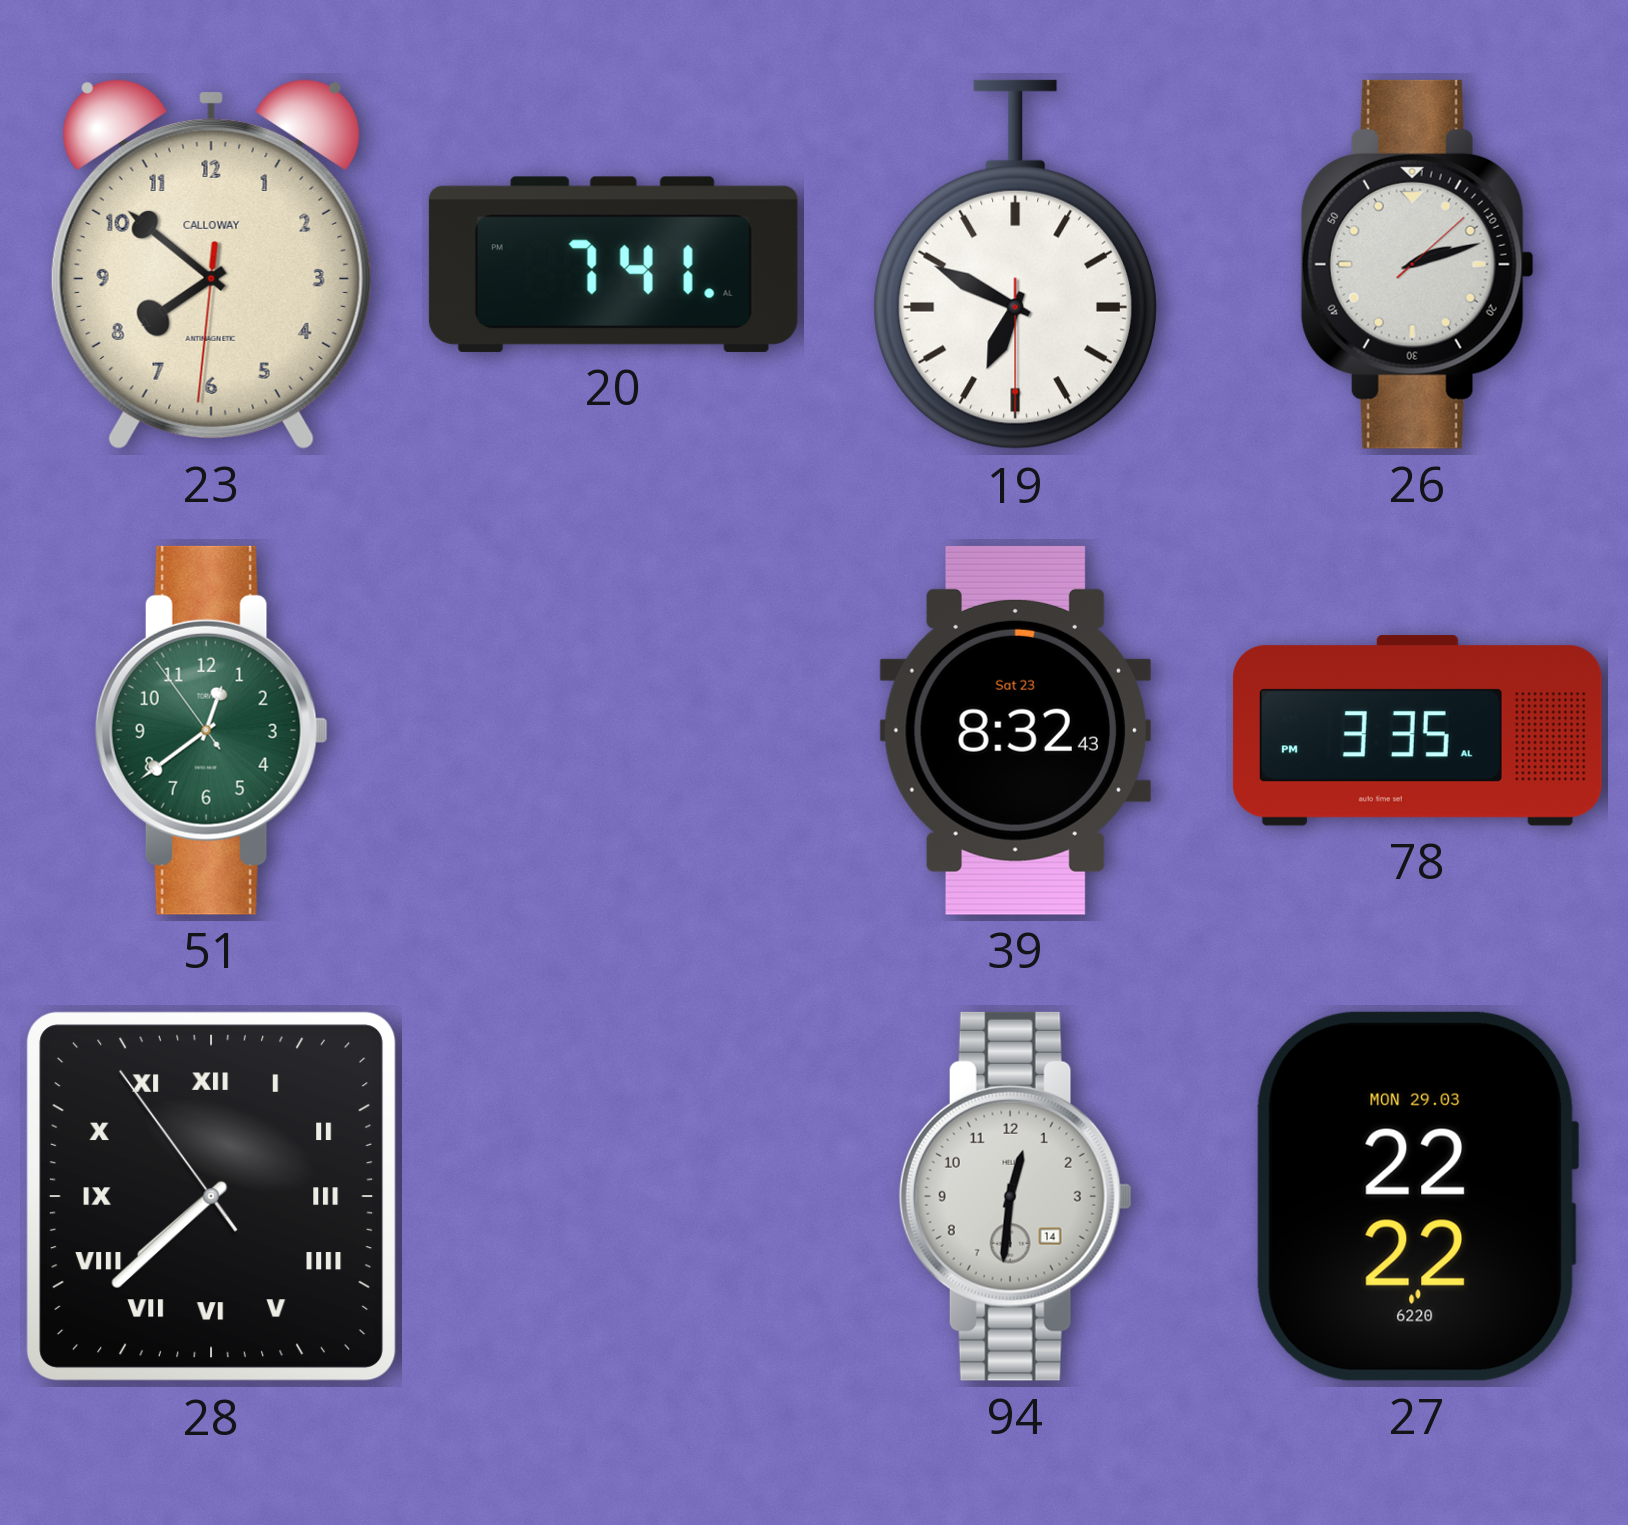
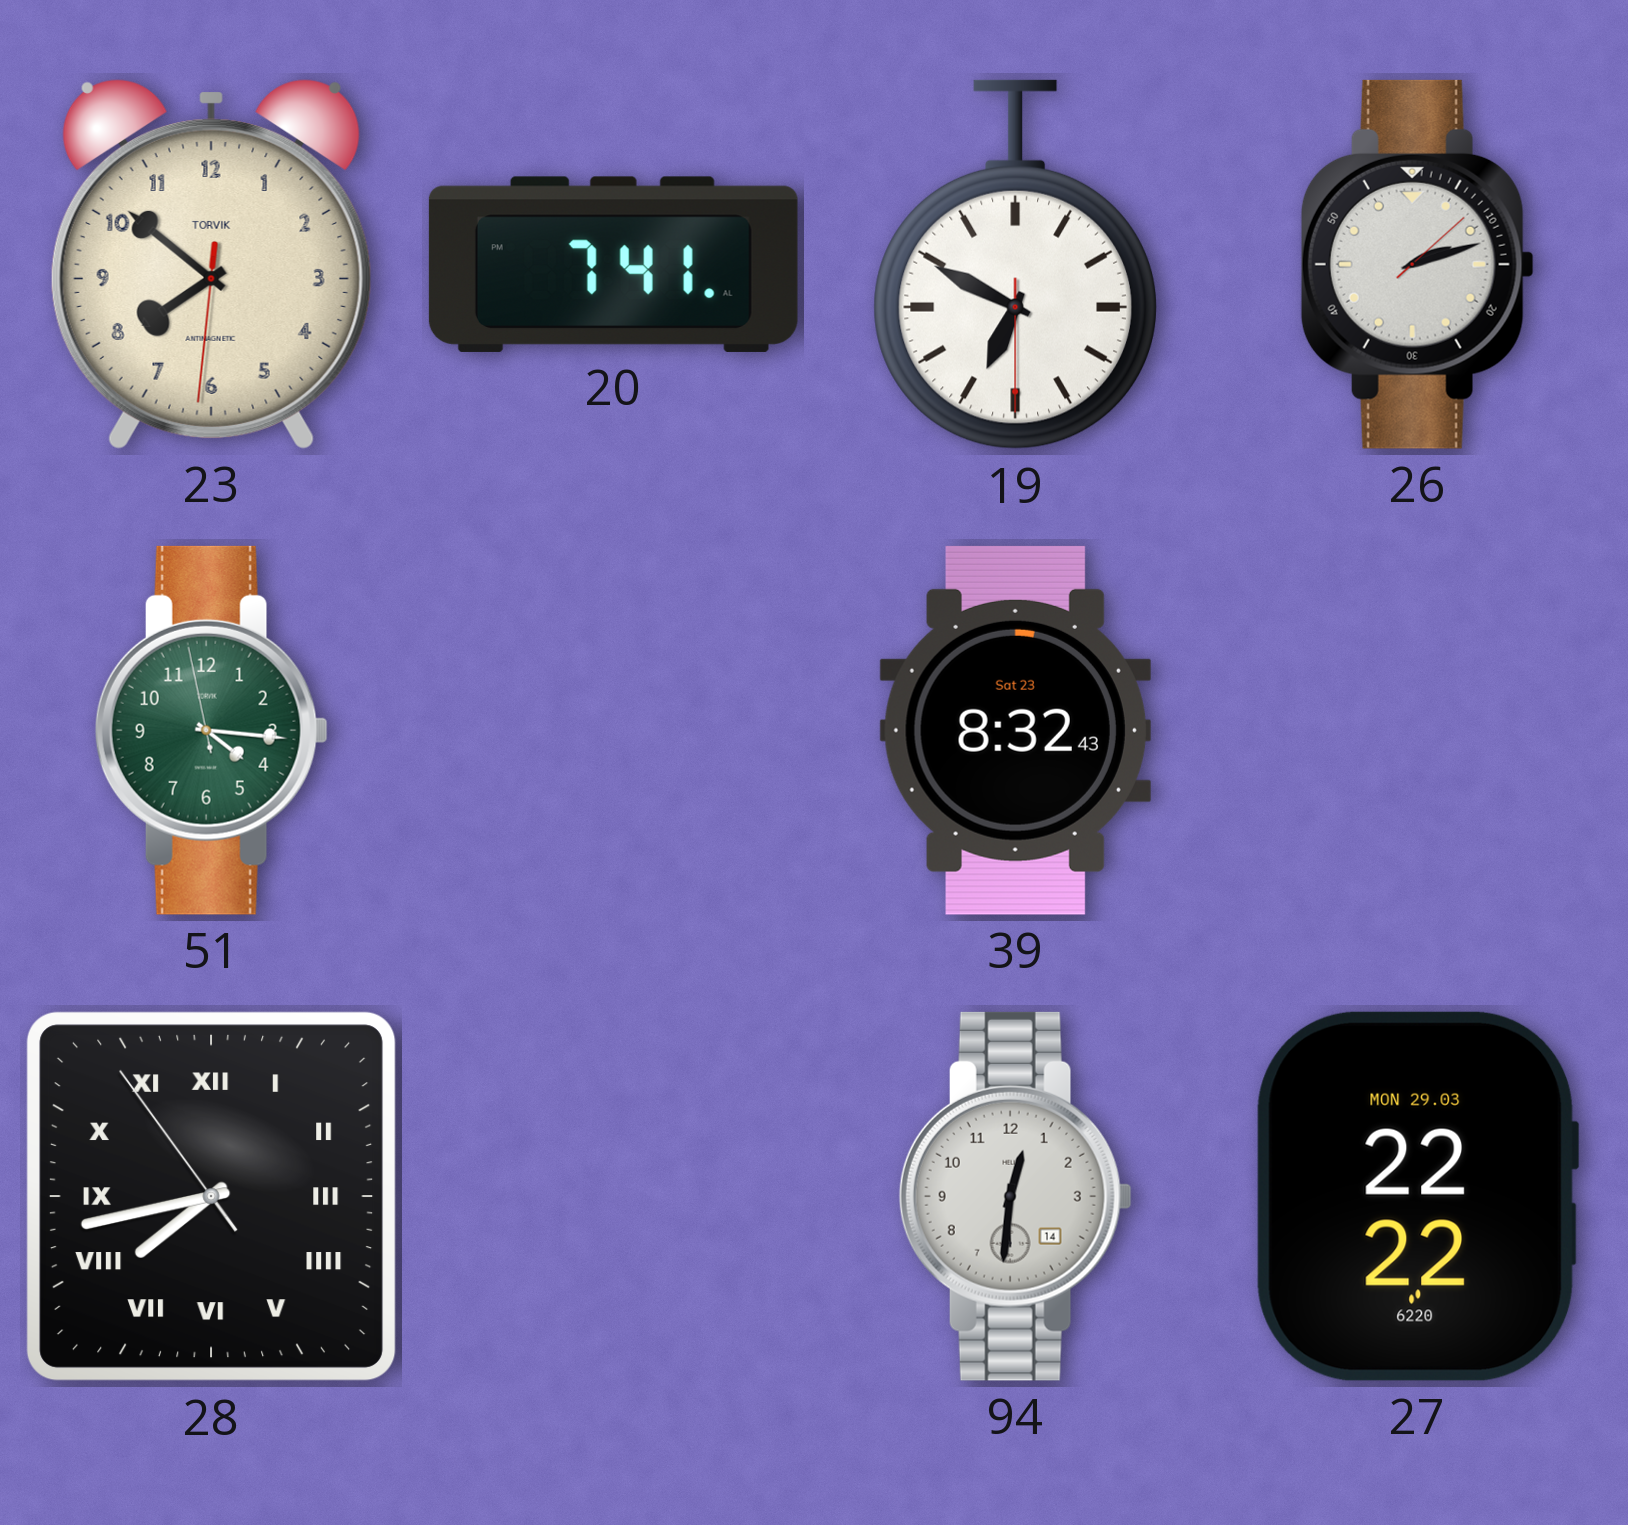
23 brand: CALLOWAY -> TORVIK (211, 264)
51: 12:38 -> 4:15 (211, 730)
78: 3:35 -> none (1417, 731)
28: 7:37 -> 7:42 (212, 1197)
